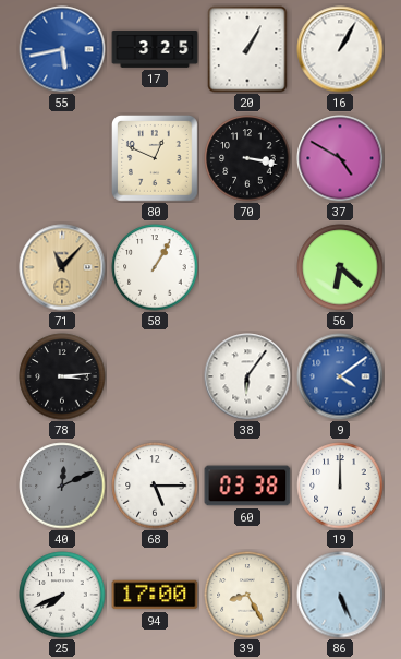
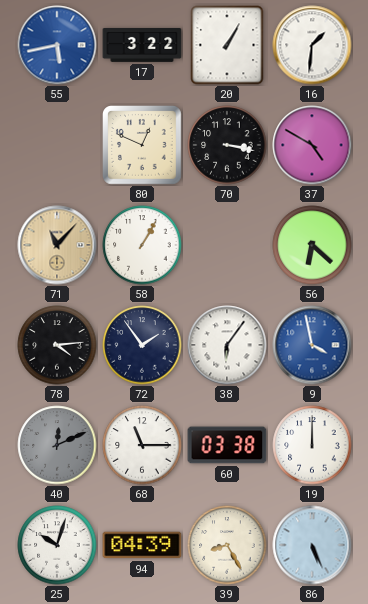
17: 3:25 -> 3:22 (142, 45)
16: 1:05 -> 1:31 (312, 45)
78: 3:14 -> 4:14 (57, 345)
72: none -> 1:54 (142, 345)
9: 4:09 -> 3:58 (312, 345)
68: 5:15 -> 11:15 (142, 445)
25: 7:41 -> 10:03 (57, 545)
94: 17:00 -> 04:39 (142, 545)
